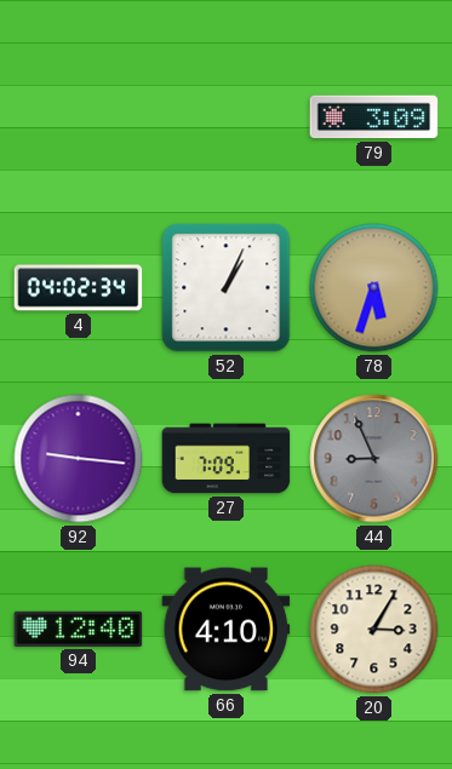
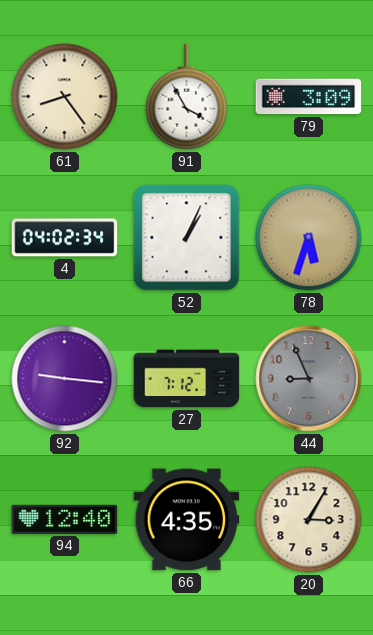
61: none -> 8:24 (65, 97)
91: none -> 3:55 (187, 97)
27: 7:09 -> 7:12 (187, 379)
66: 4:10 -> 4:35 (187, 520)
